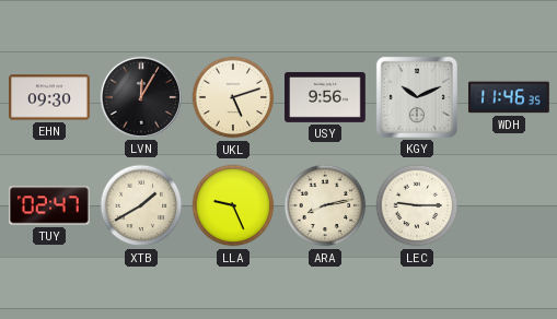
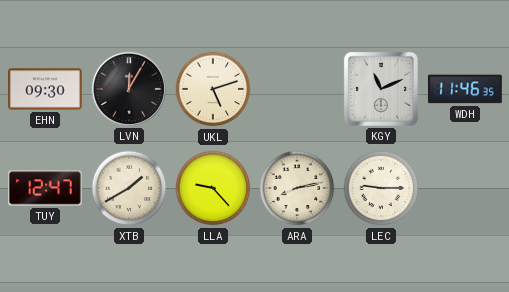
USY: 9:56 -> none (326, 97)
KGY: 10:11 -> 11:11 (381, 89)
TUY: 02:47 -> 12:47 (45, 188)
LLA: 9:26 -> 9:23 (213, 188)
